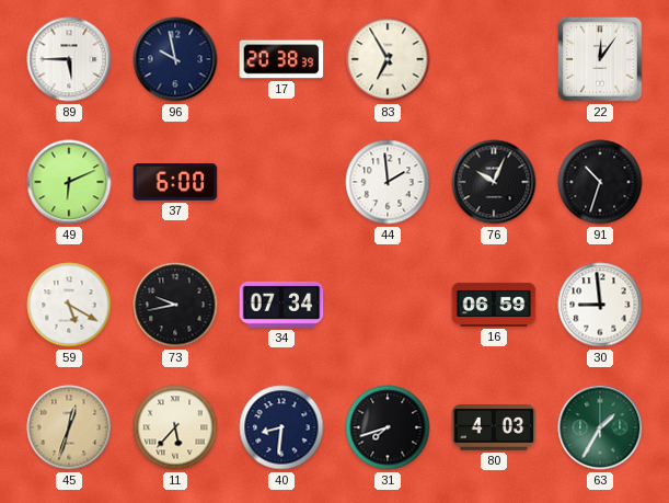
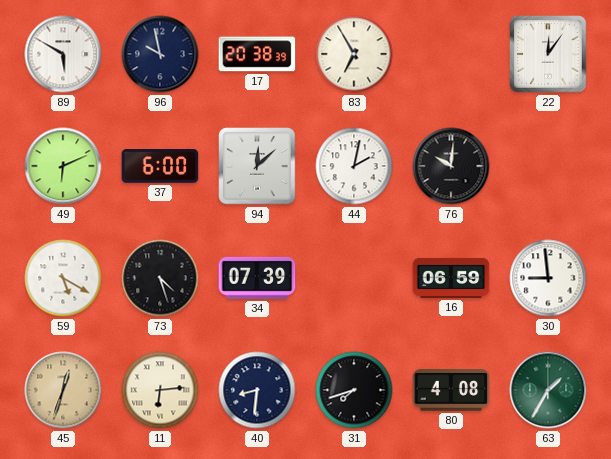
89: 5:45 -> 5:50 (63, 54)
94: none -> 12:08 (257, 166)
44: 1:59 -> 2:02 (354, 166)
76: 10:04 -> 10:01 (451, 166)
91: 10:33 -> none (600, 182)
73: 9:43 -> 4:27 (160, 278)
34: 07:34 -> 07:39 (257, 278)
11: 5:37 -> 6:14 (160, 390)
80: 4:03 -> 4:08 (451, 391)
